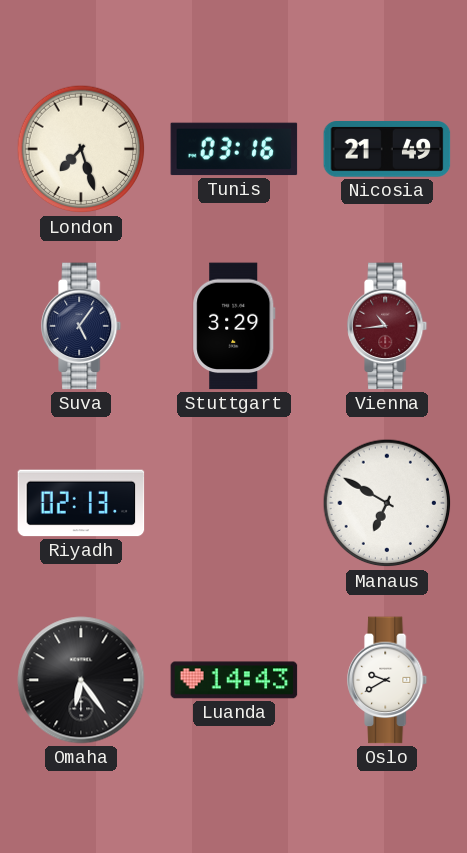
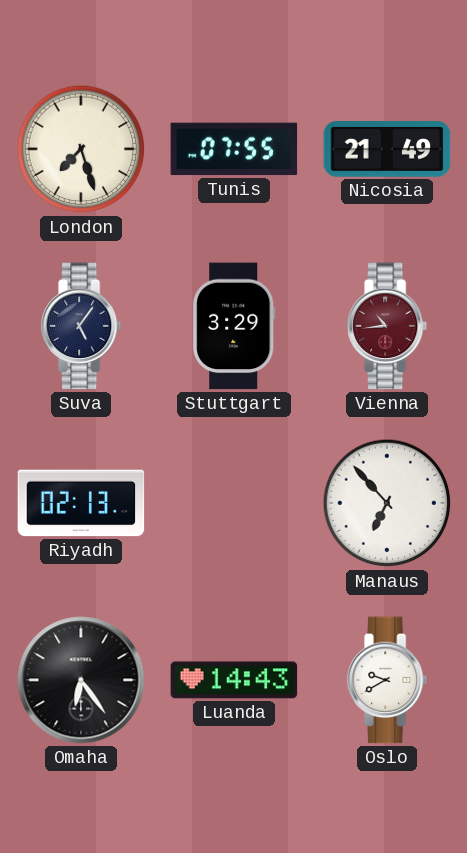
Tunis: 03:16 -> 07:55 (234, 149)
Manaus: 6:50 -> 6:53 (387, 503)
